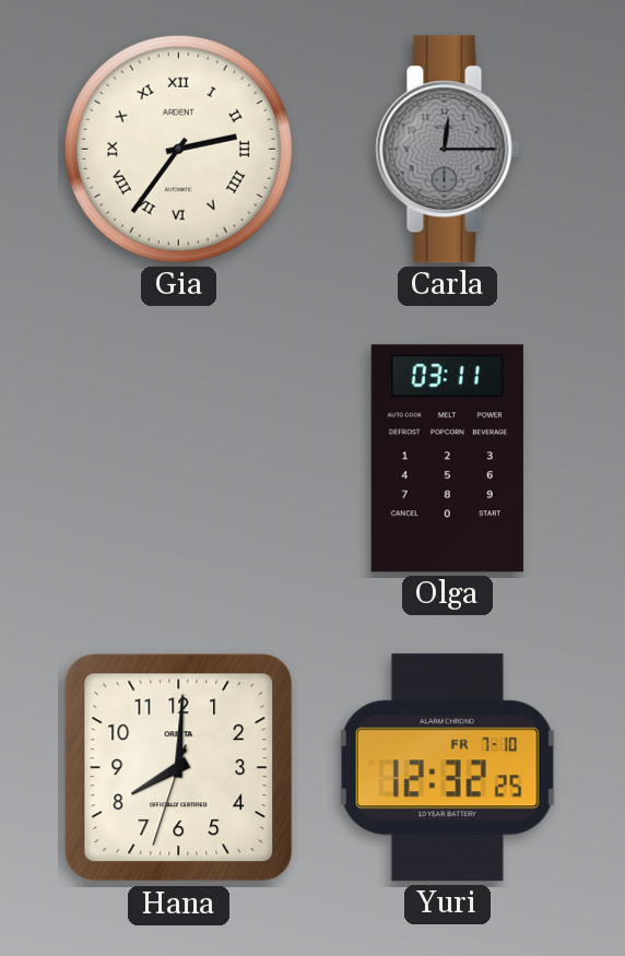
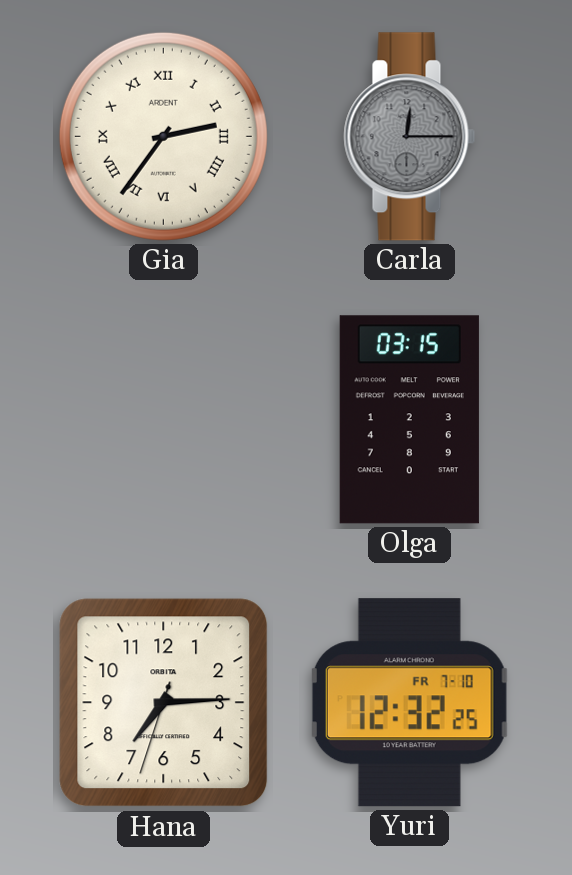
Olga: 03:11 -> 03:15 (409, 420)
Hana: 8:00 -> 7:14 (164, 703)
